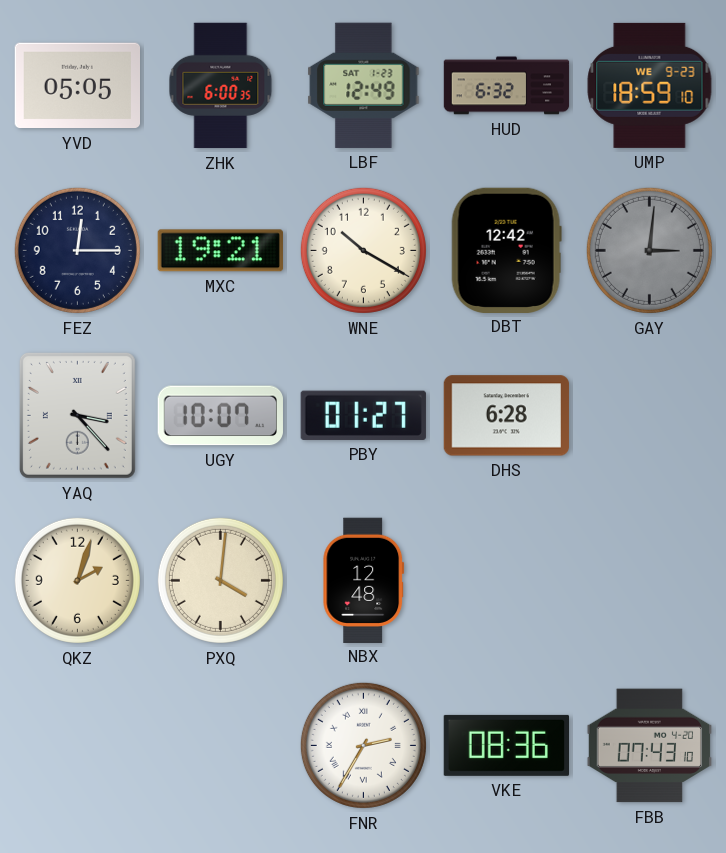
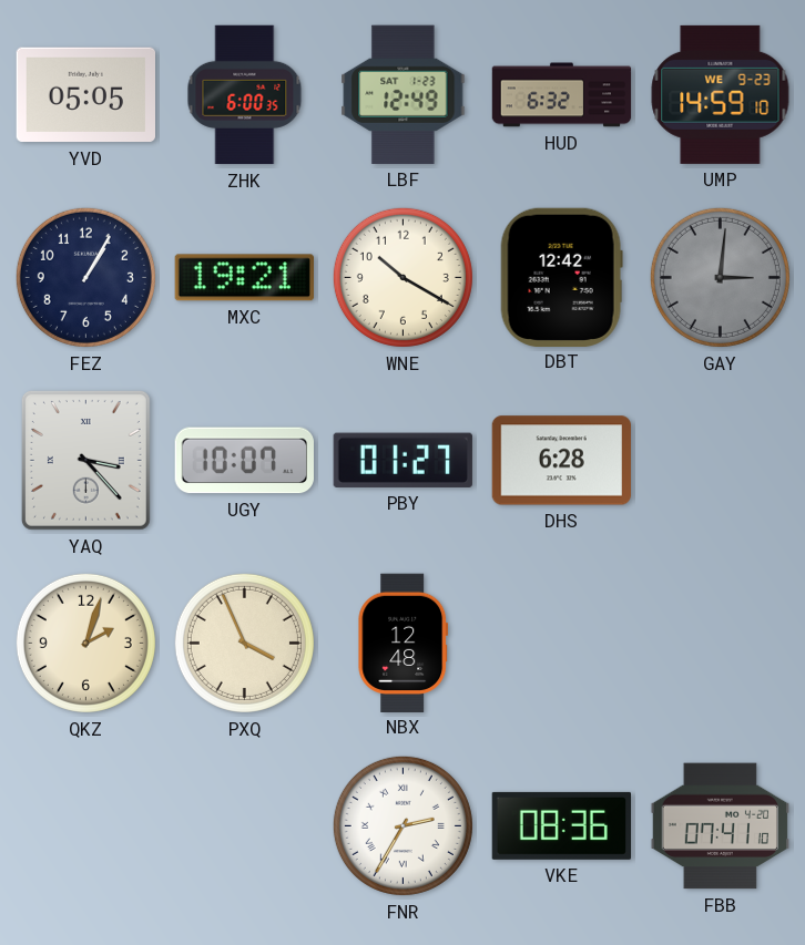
UMP: 18:59 -> 14:59 (721, 94)
FEZ: 12:15 -> 1:05 (85, 277)
PXQ: 4:01 -> 3:56 (244, 643)
FBB: 07:43 -> 07:41 (720, 826)
